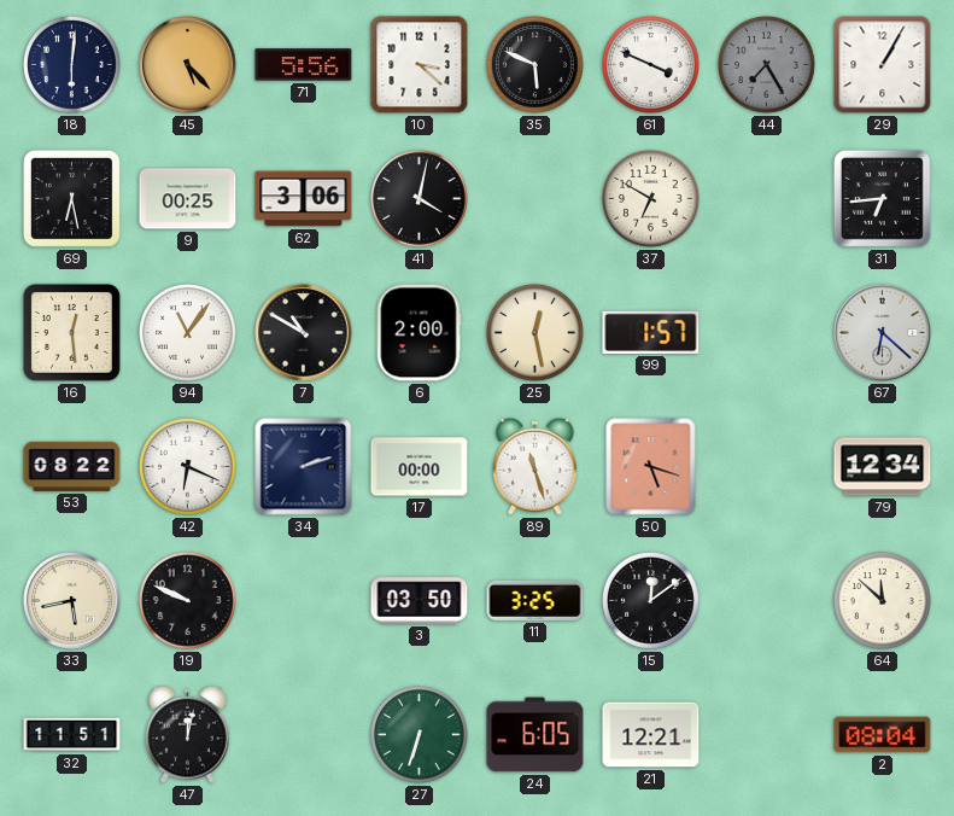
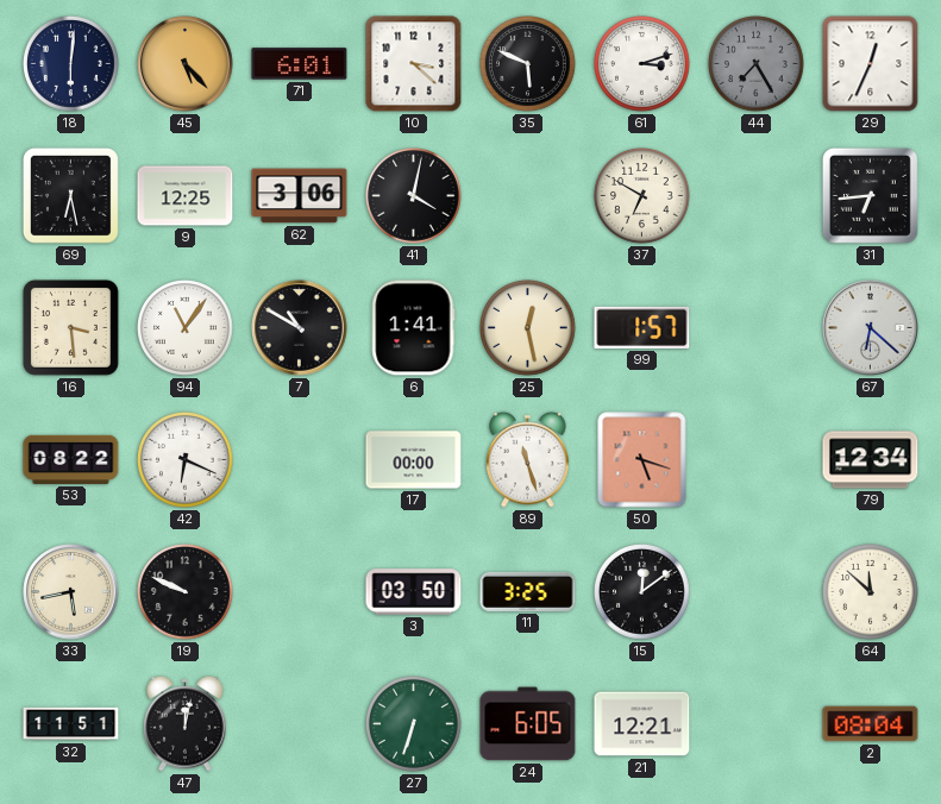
71: 5:56 -> 6:01 (300, 64)
61: 3:49 -> 3:12 (642, 64)
29: 1:05 -> 12:34 (871, 64)
9: 00:25 -> 12:25 (186, 196)
16: 12:29 -> 3:29 (70, 327)
6: 2:00 -> 1:41 (413, 328)
34: 2:12 -> none (304, 467)
